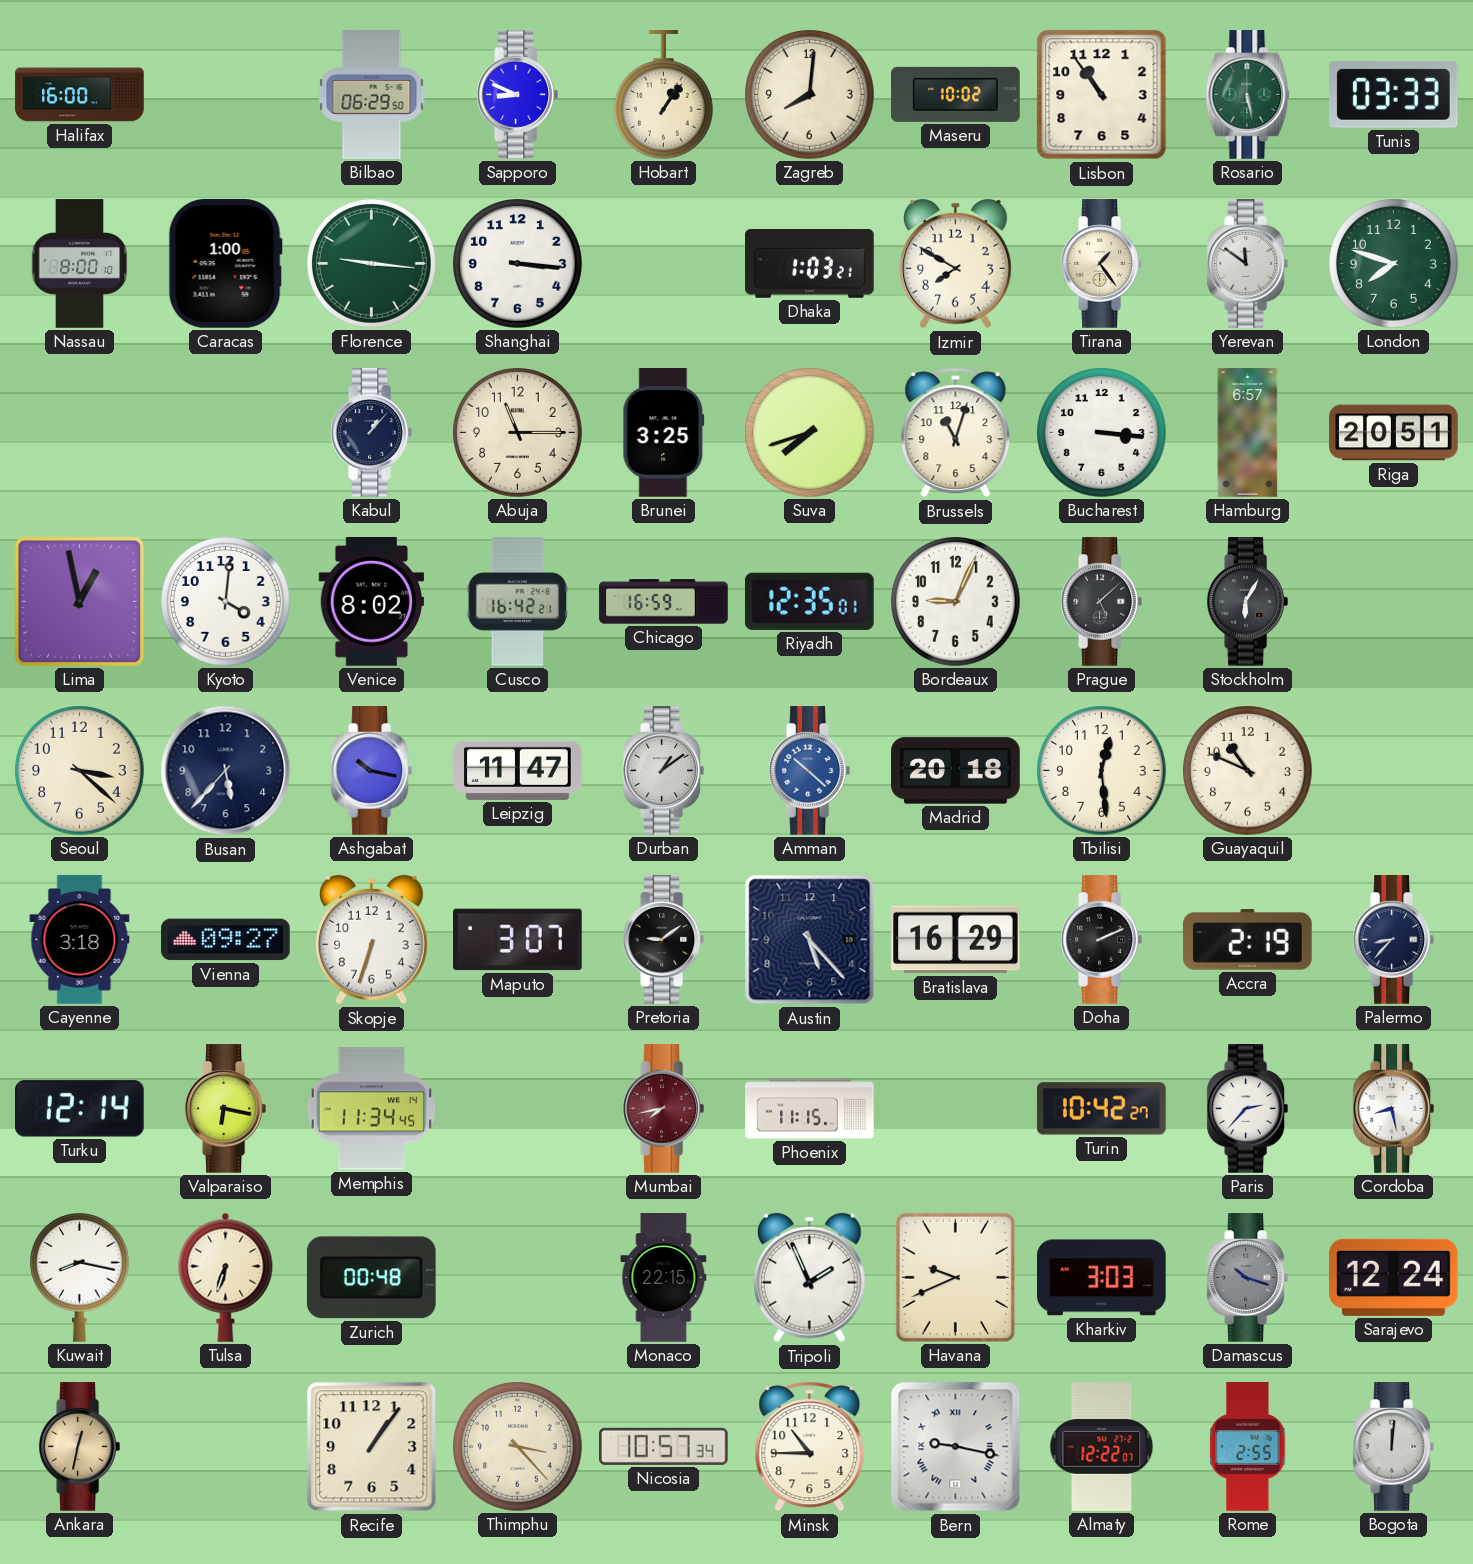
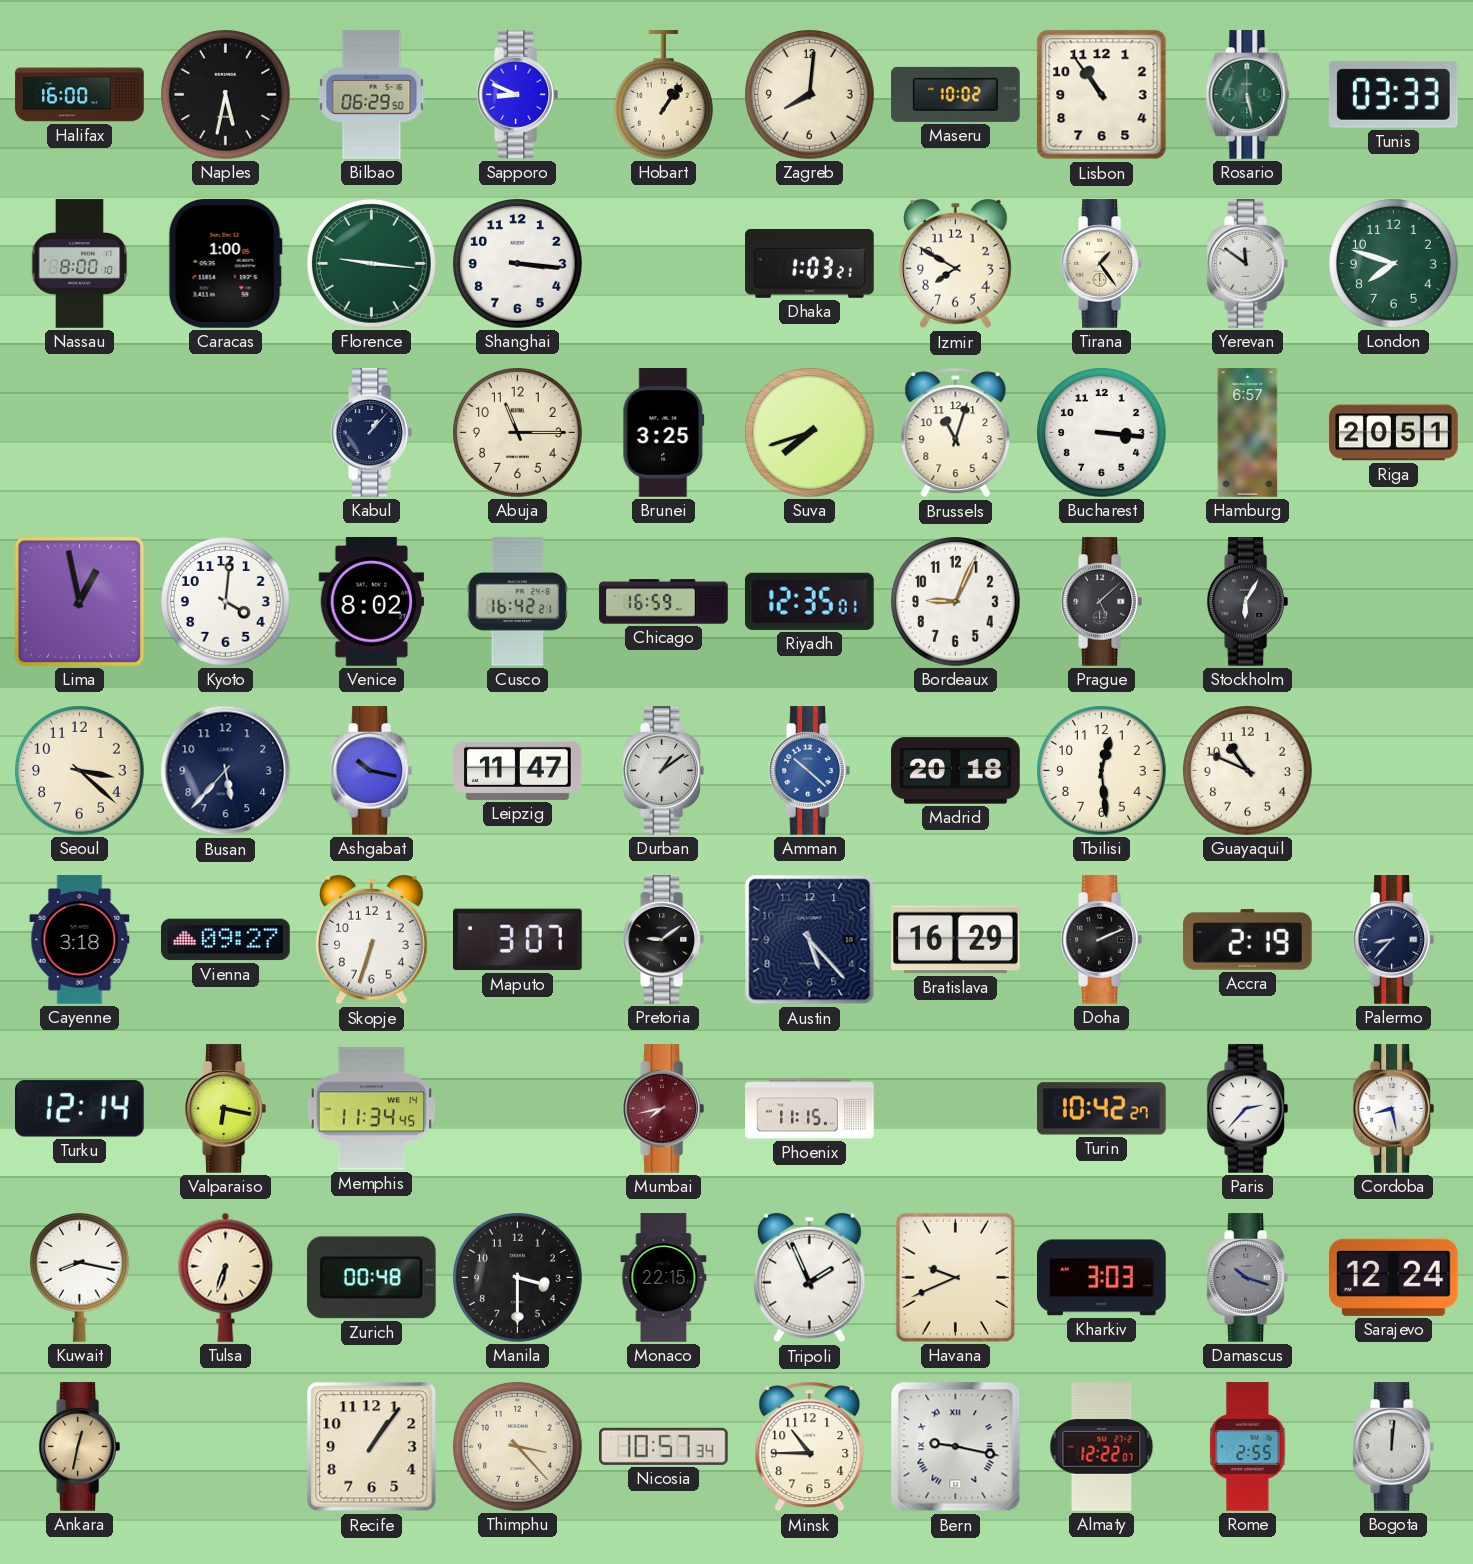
Naples: none -> 5:32 (226, 95)
Manila: none -> 3:30 (518, 1278)
